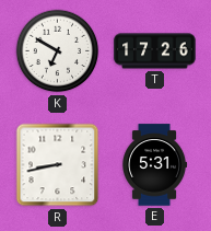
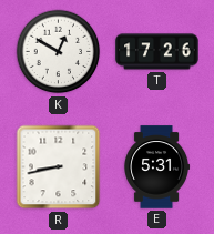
K: 6:50 -> 12:50 (59, 52)
